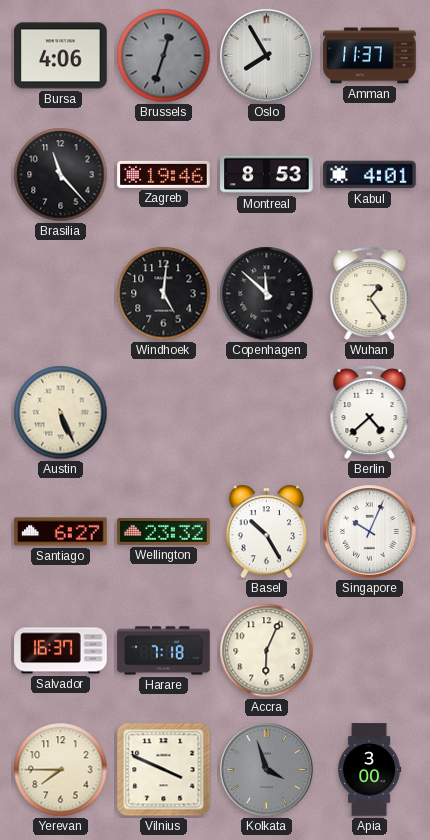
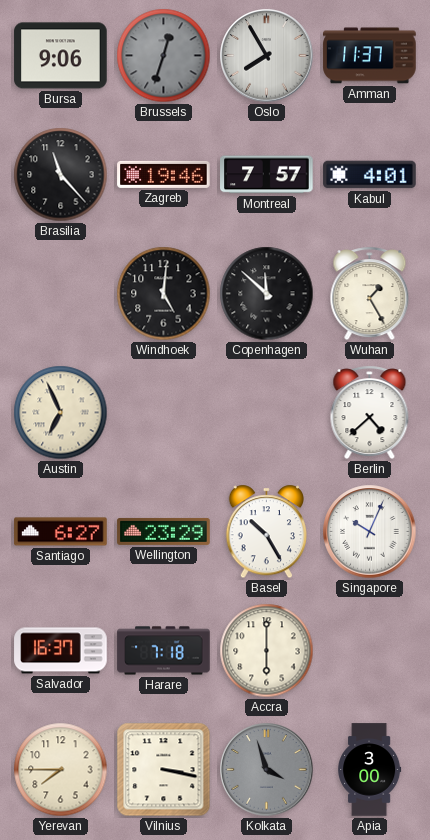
Bursa: 4:06 -> 9:06 (61, 56)
Montreal: 8:53 -> 7:57 (267, 175)
Wuhan: 1:24 -> 1:25 (370, 294)
Austin: 5:26 -> 6:56 (61, 413)
Wellington: 23:32 -> 23:29 (164, 531)
Accra: 6:04 -> 6:00 (267, 651)
Vilnius: 3:49 -> 3:17 (164, 770)
